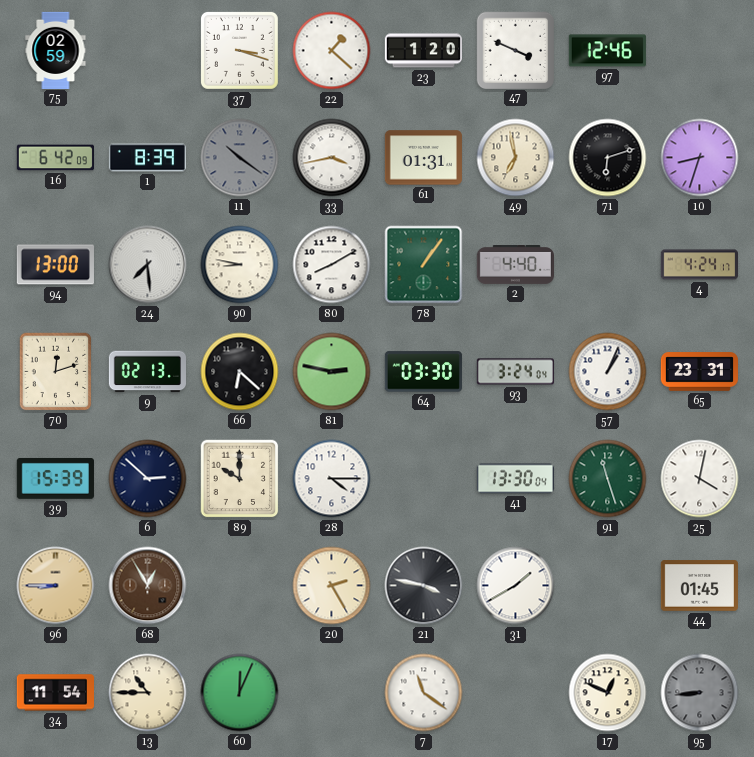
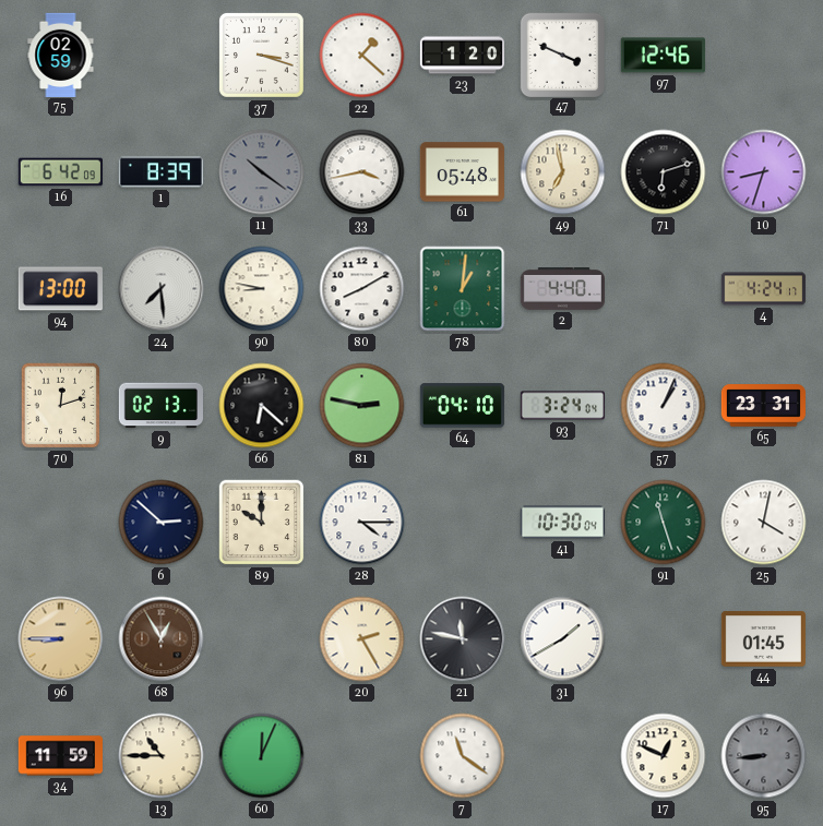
61: 01:31 -> 05:48 (462, 172)
78: 1:06 -> 1:01 (463, 289)
64: 03:30 -> 04:10 (462, 406)
39: 15:39 -> none (55, 478)
41: 13:30 -> 10:30 (562, 523)
21: 3:47 -> 11:47 (463, 639)
34: 11:54 -> 11:59 (60, 756)
